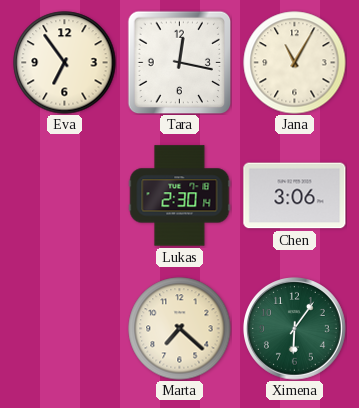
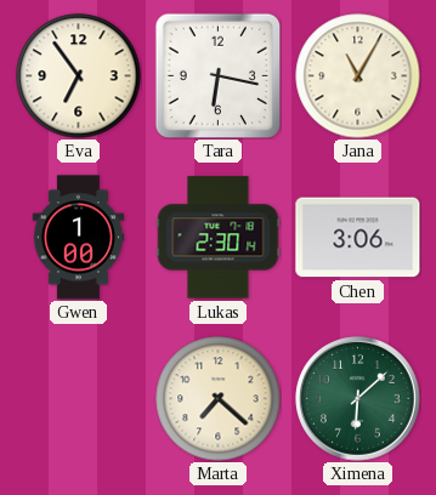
Tara: 12:17 -> 6:17 (217, 75)
Gwen: none -> 1:00 (79, 238)
Ximena: 6:06 -> 6:08 (358, 399)
